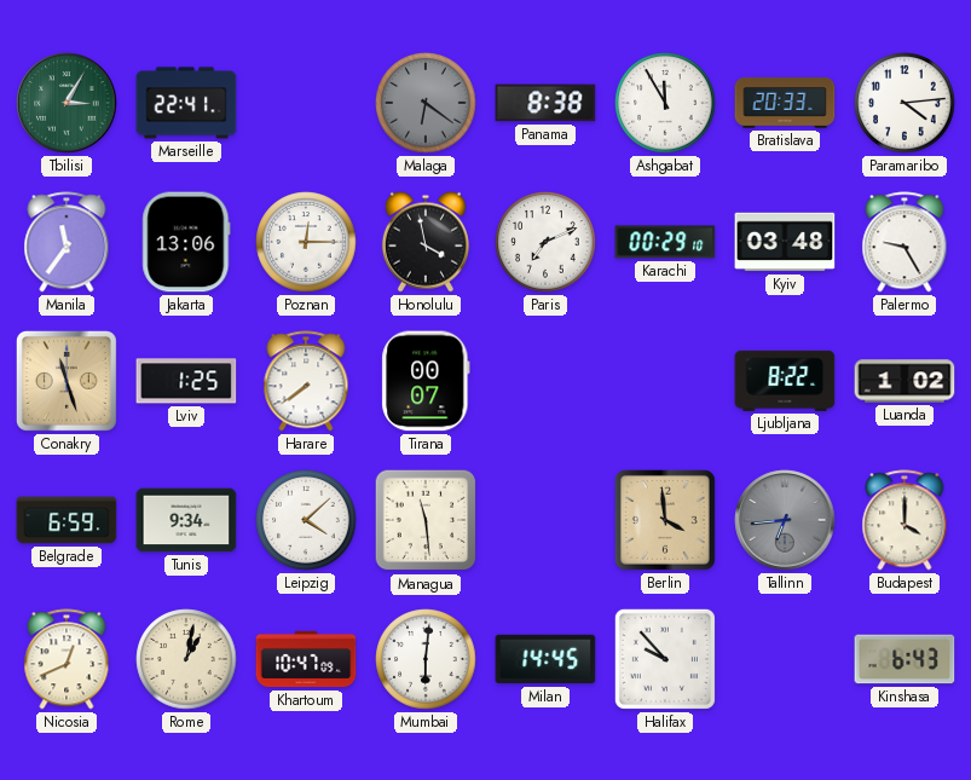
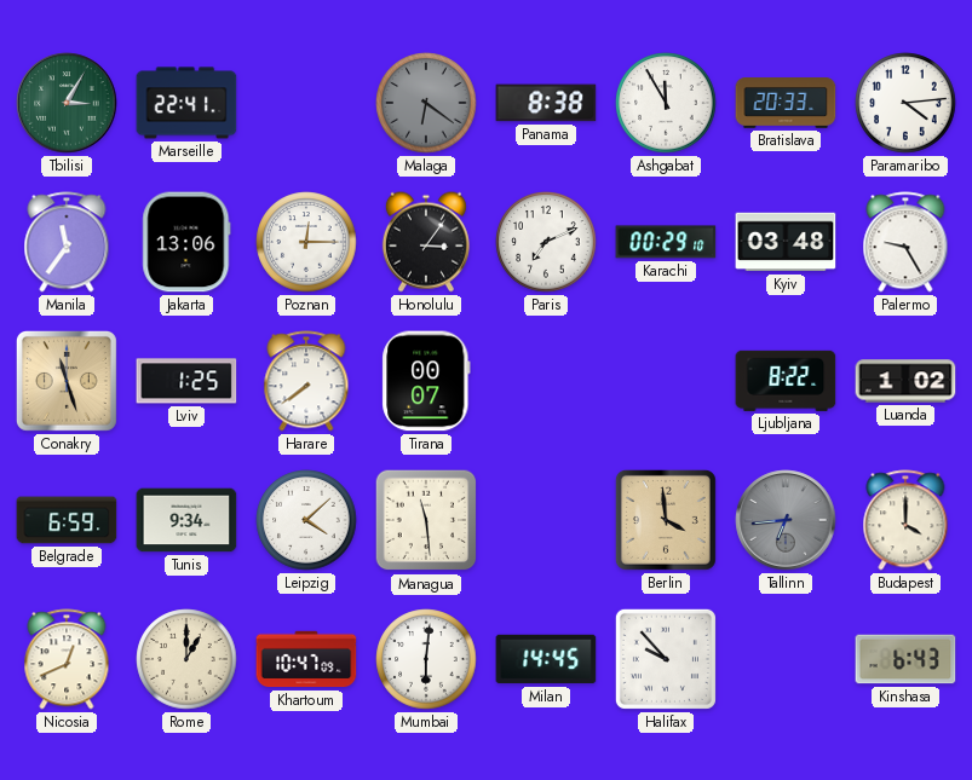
Honolulu: 3:58 -> 3:06 (426, 242)
Rome: 1:02 -> 1:00 (186, 659)
